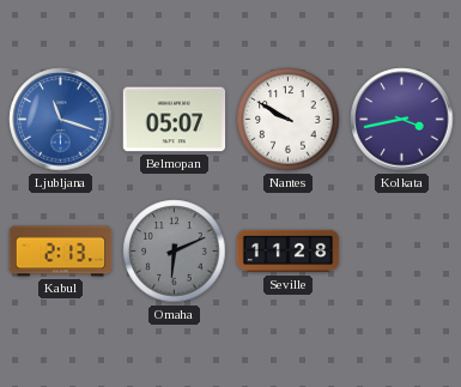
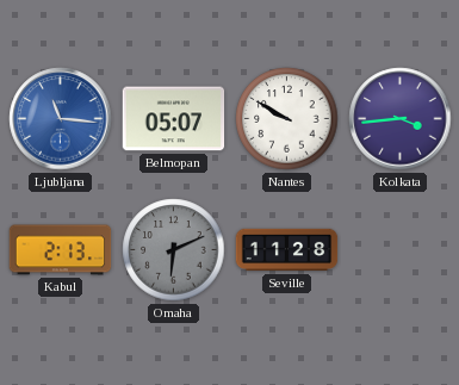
Ljubljana: 11:18 -> 11:16 (61, 119)
Kolkata: 3:43 -> 3:44 (401, 119)
